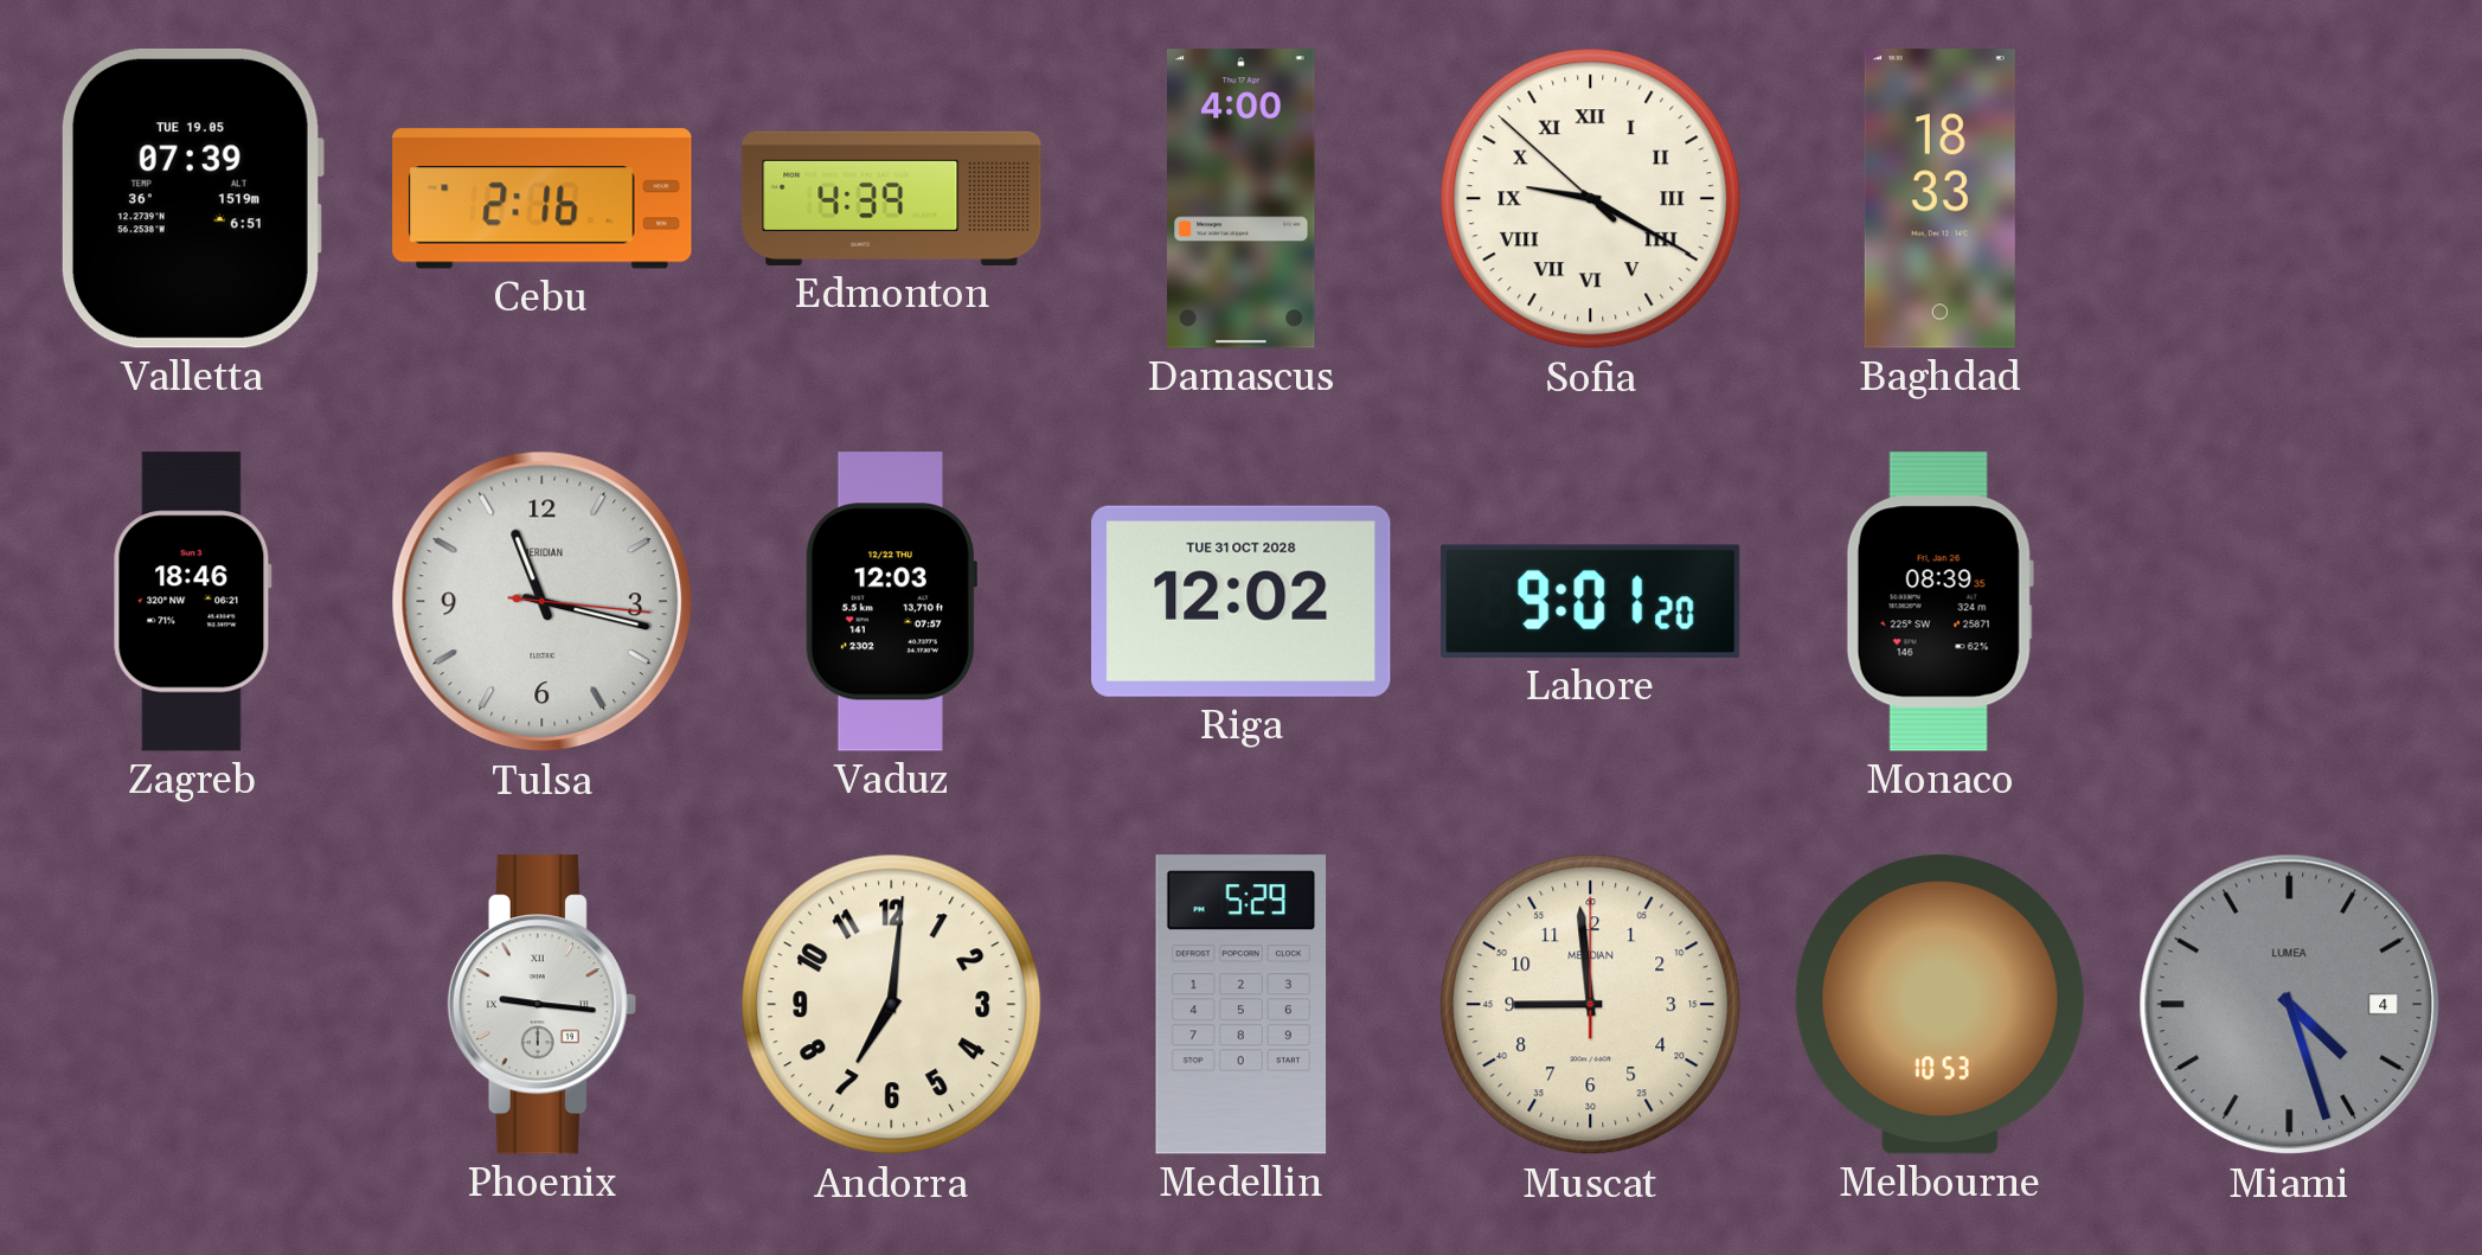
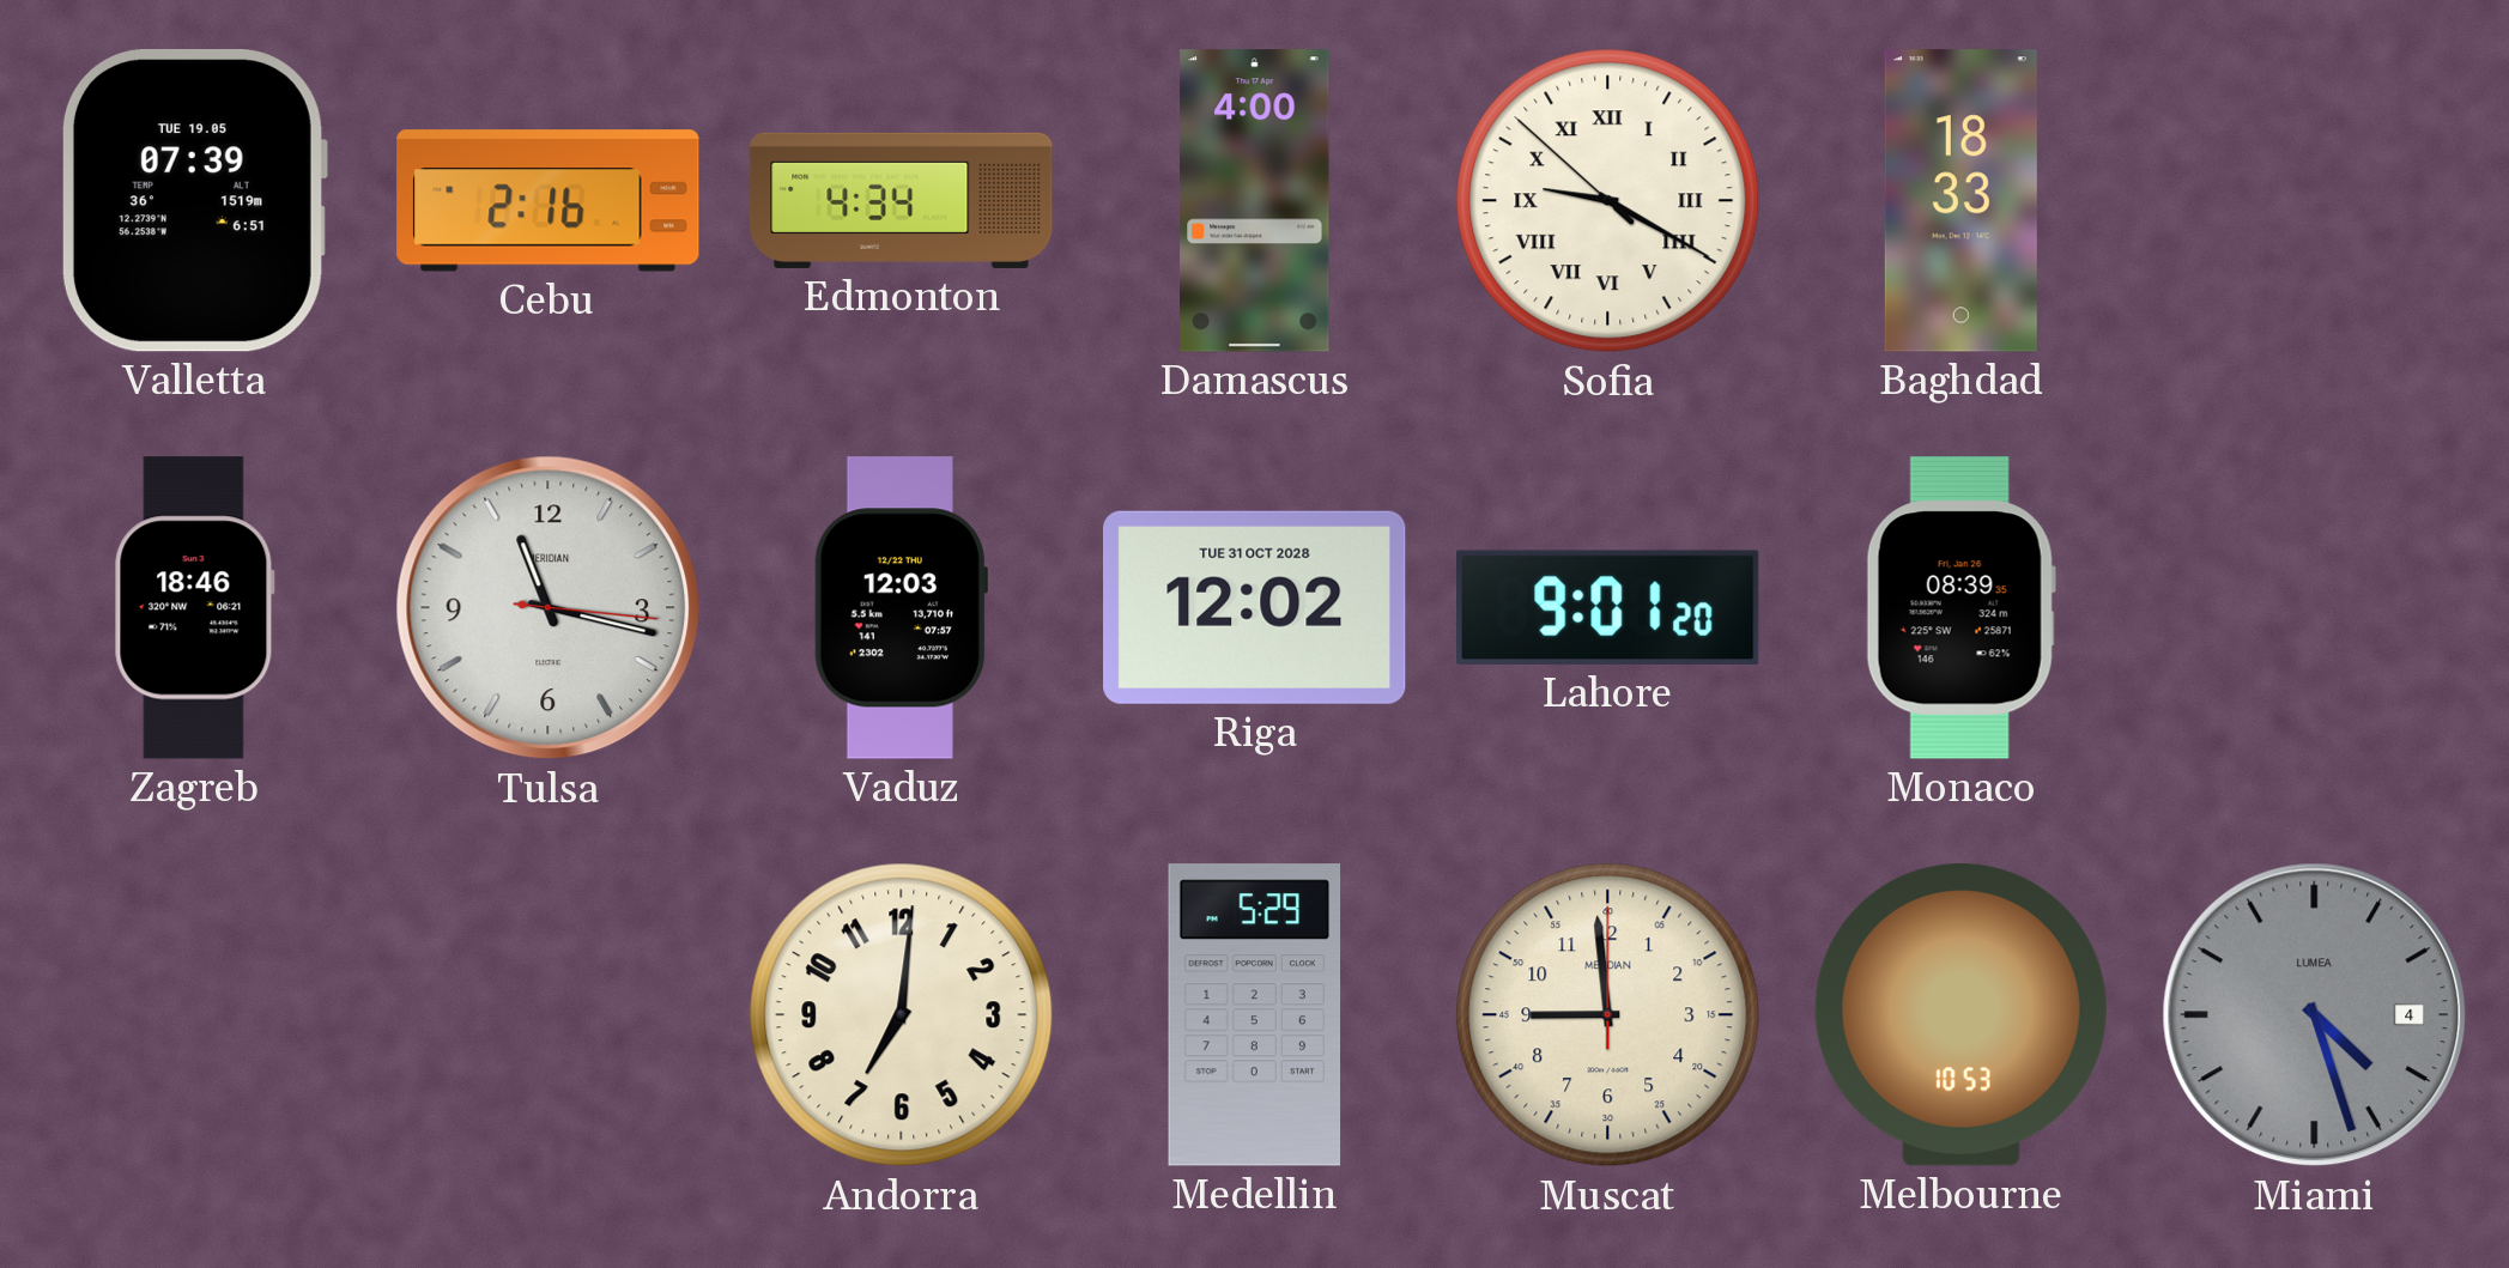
Edmonton: 4:39 -> 4:34 (902, 200)
Phoenix: 9:16 -> none (541, 1005)
